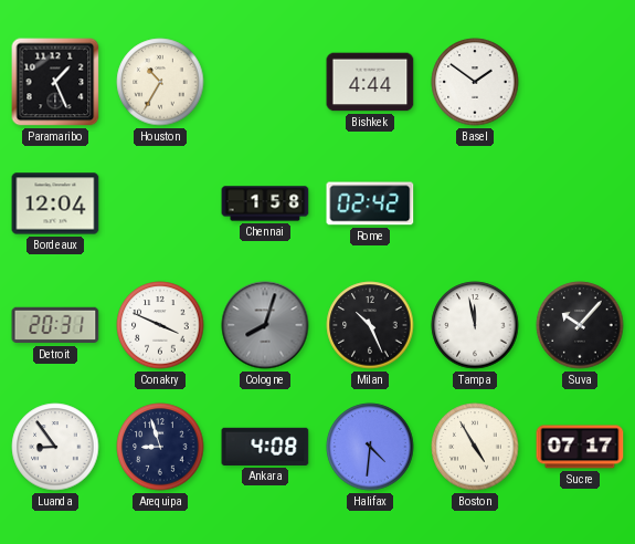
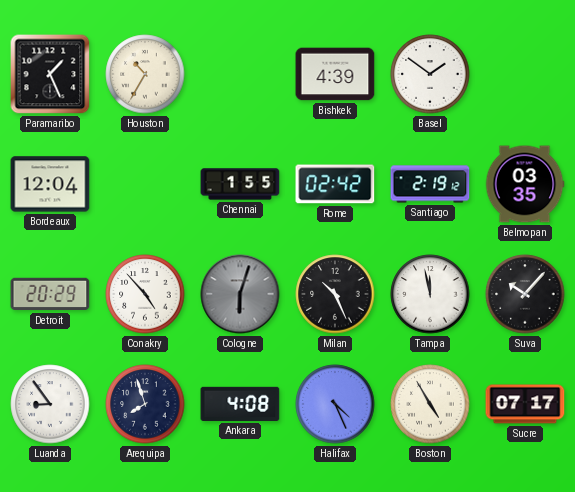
Bishkek: 4:44 -> 4:39 (335, 74)
Chennai: 1:58 -> 1:55 (240, 184)
Santiago: none -> 2:19 (430, 184)
Belmopan: none -> 03:35 (525, 184)
Detroit: 20:31 -> 20:29 (50, 294)
Conakry: 3:49 -> 4:53 (145, 294)
Cologne: 8:03 -> 6:03 (240, 294)
Arequipa: 8:57 -> 7:57 (145, 404)
Halifax: 4:31 -> 4:26 (335, 404)
